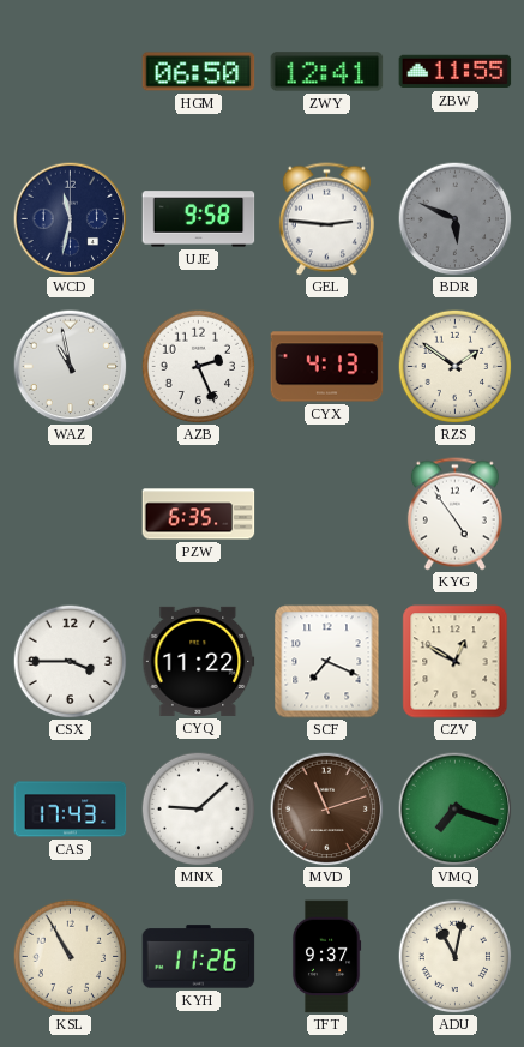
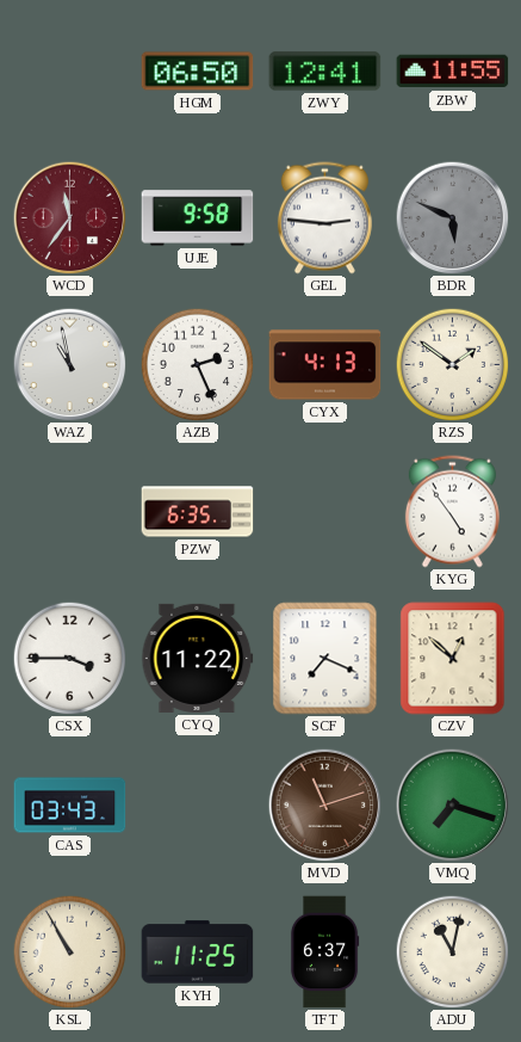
WCD: 11:32 -> 11:36 (69, 217)
WCD dial: navy -> burgundy (69, 217)
CZV: 12:50 -> 12:52 (453, 659)
CAS: 17:43 -> 03:43 (70, 806)
MNX: 9:08 -> none (198, 808)
KYH: 11:26 -> 11:25 (198, 952)
TFT: 9:37 -> 6:37 (324, 952)
